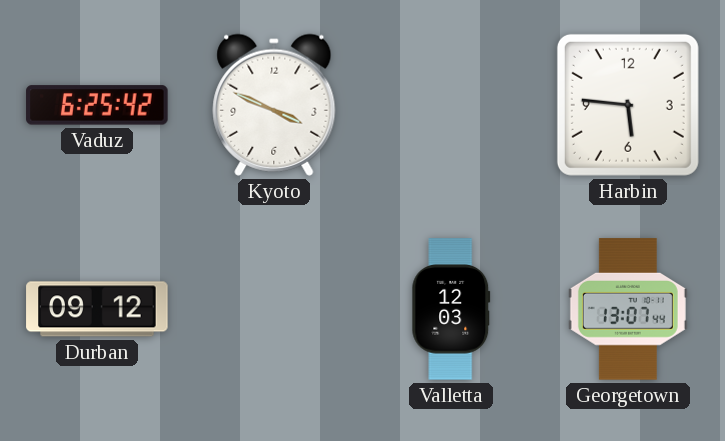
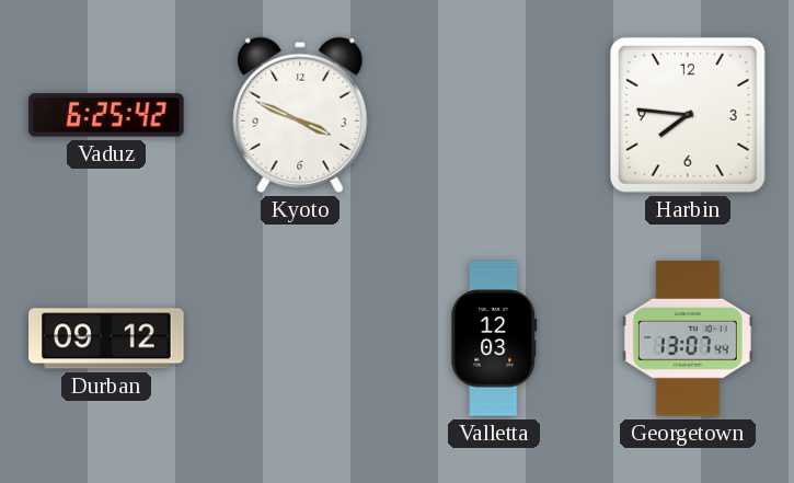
Harbin: 5:46 -> 7:46 (688, 115)
